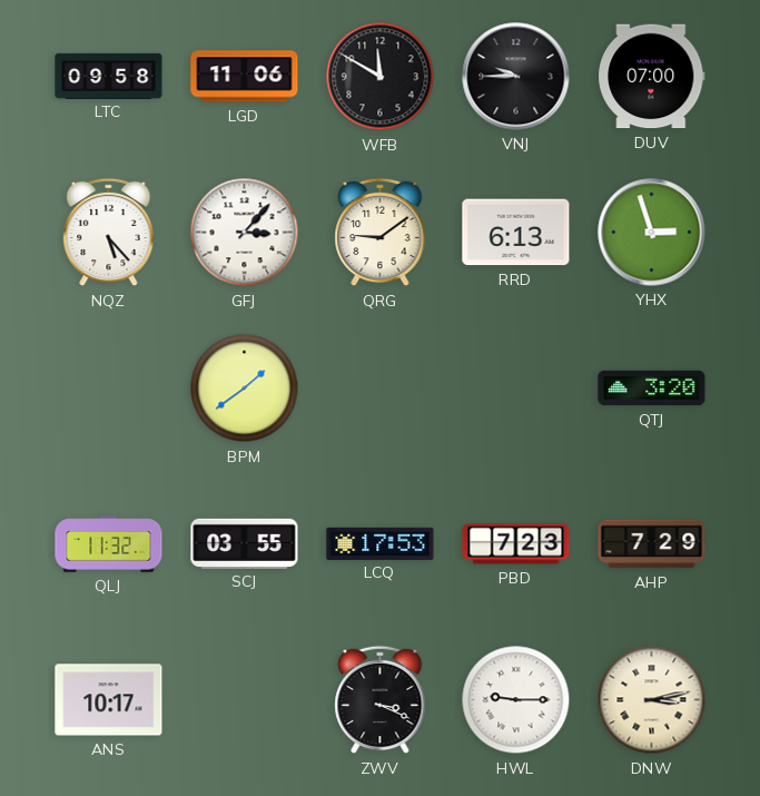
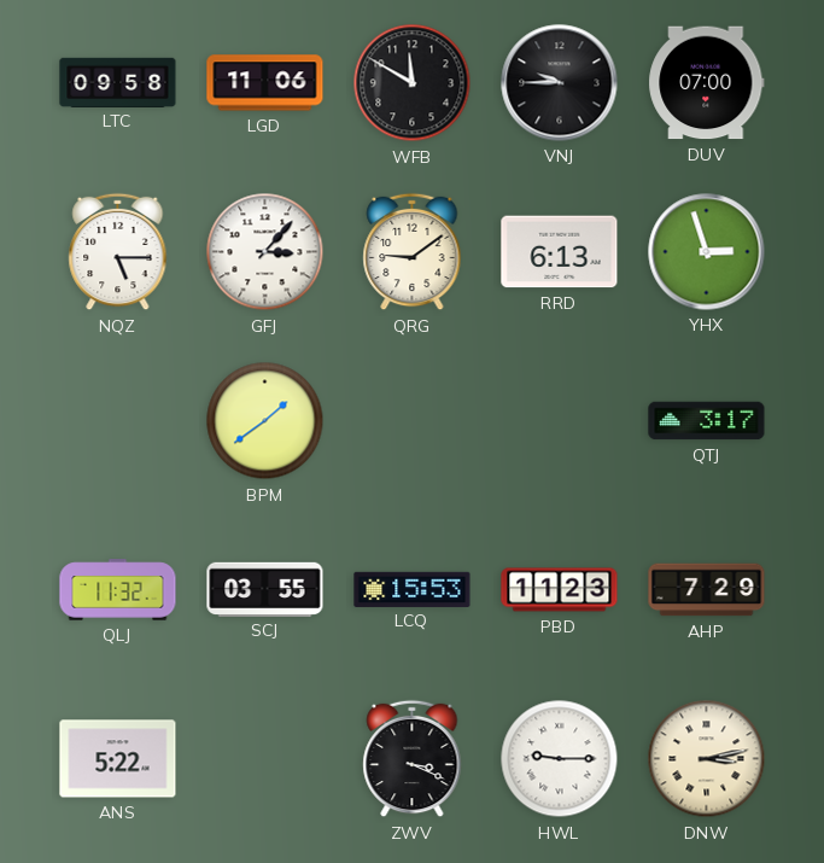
NQZ: 5:23 -> 5:15 (118, 252)
QTJ: 3:20 -> 3:17 (707, 421)
LCQ: 17:53 -> 15:53 (413, 589)
PBD: 7:23 -> 11:23 (560, 590)
ANS: 10:17 -> 5:22 (118, 759)
